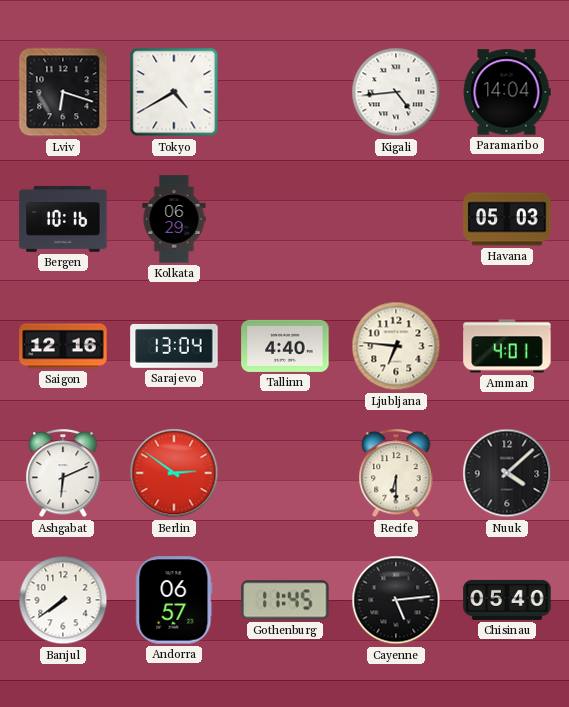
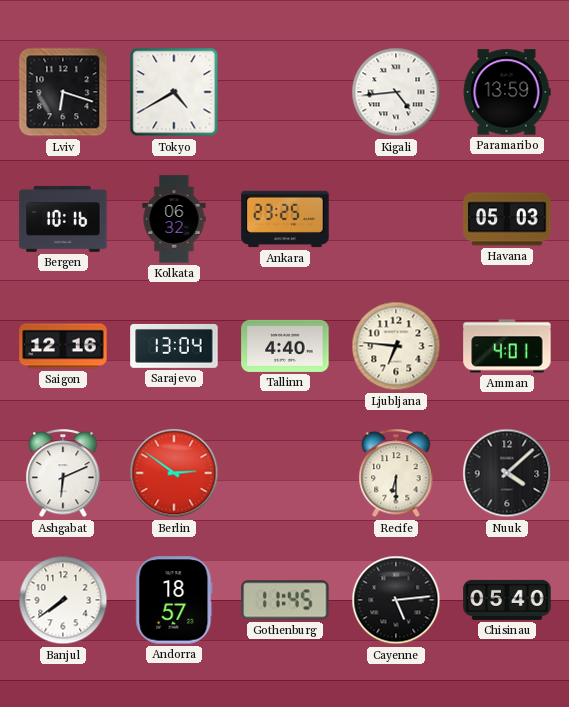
Paramaribo: 14:04 -> 13:59 (507, 92)
Kolkata: 06:29 -> 06:32 (174, 219)
Ankara: none -> 23:25 (285, 219)
Andorra: 06:57 -> 18:57 (174, 600)
